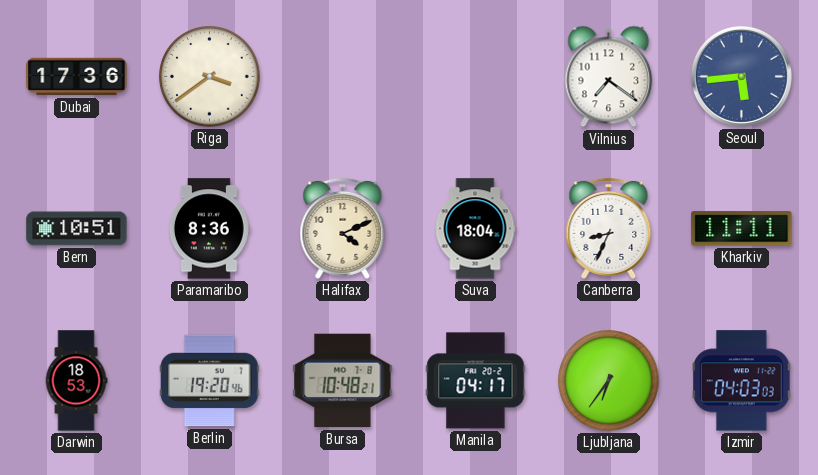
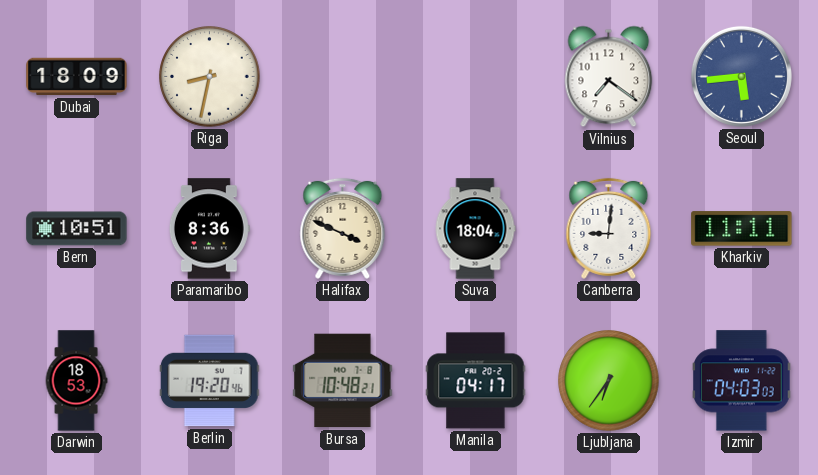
Dubai: 17:36 -> 18:09 (77, 77)
Riga: 3:39 -> 8:32 (210, 77)
Halifax: 4:11 -> 3:49 (343, 228)
Canberra: 8:34 -> 9:01 (609, 228)
